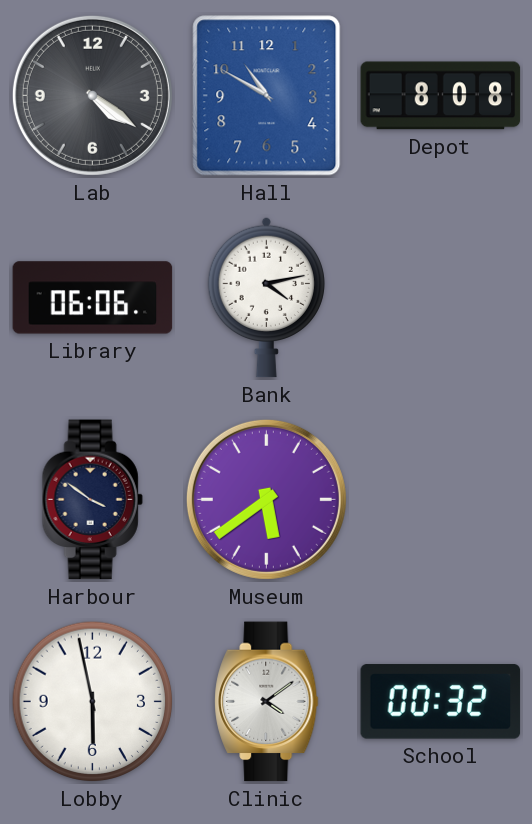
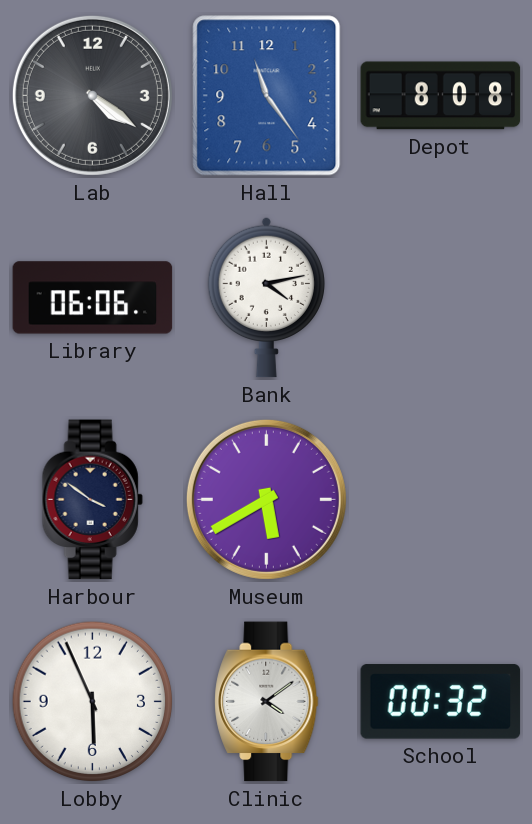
Hall: 10:50 -> 11:24 (267, 96)
Museum: 5:39 -> 5:40 (266, 499)
Lobby: 5:58 -> 5:56 (93, 702)
